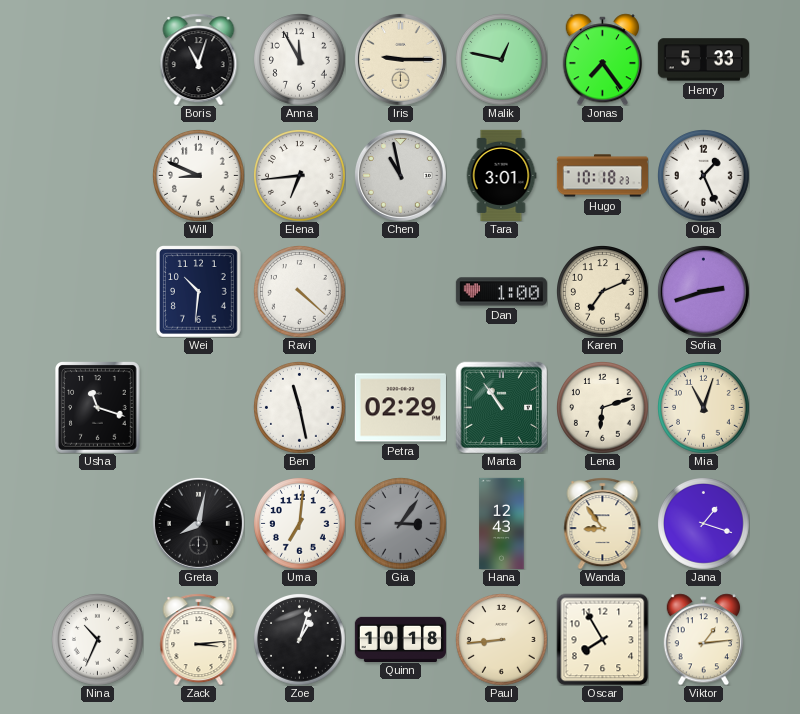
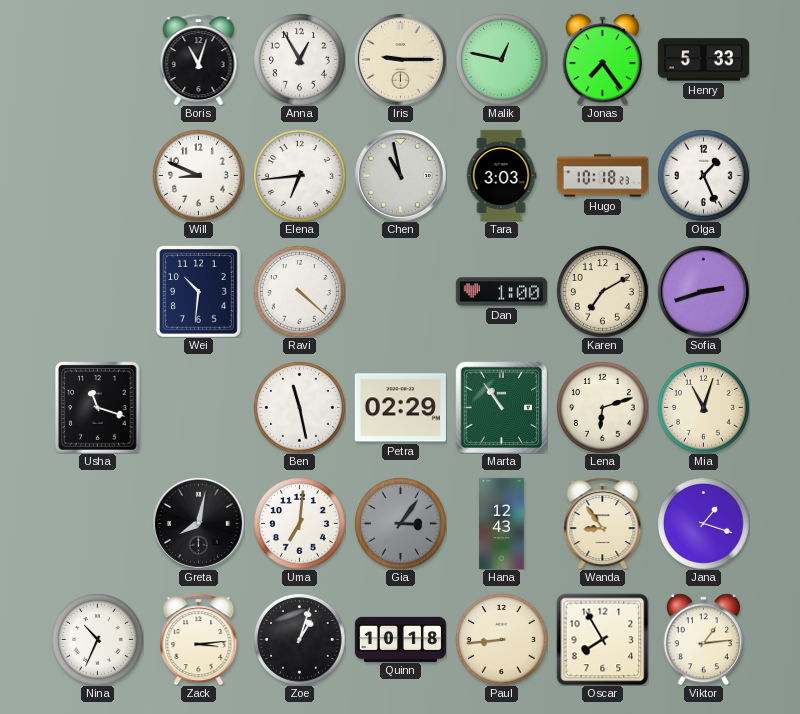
Anna: 11:55 -> 12:55 (300, 60)
Tara: 3:01 -> 3:03 (501, 175)
Karen: 7:11 -> 7:10 (603, 292)
